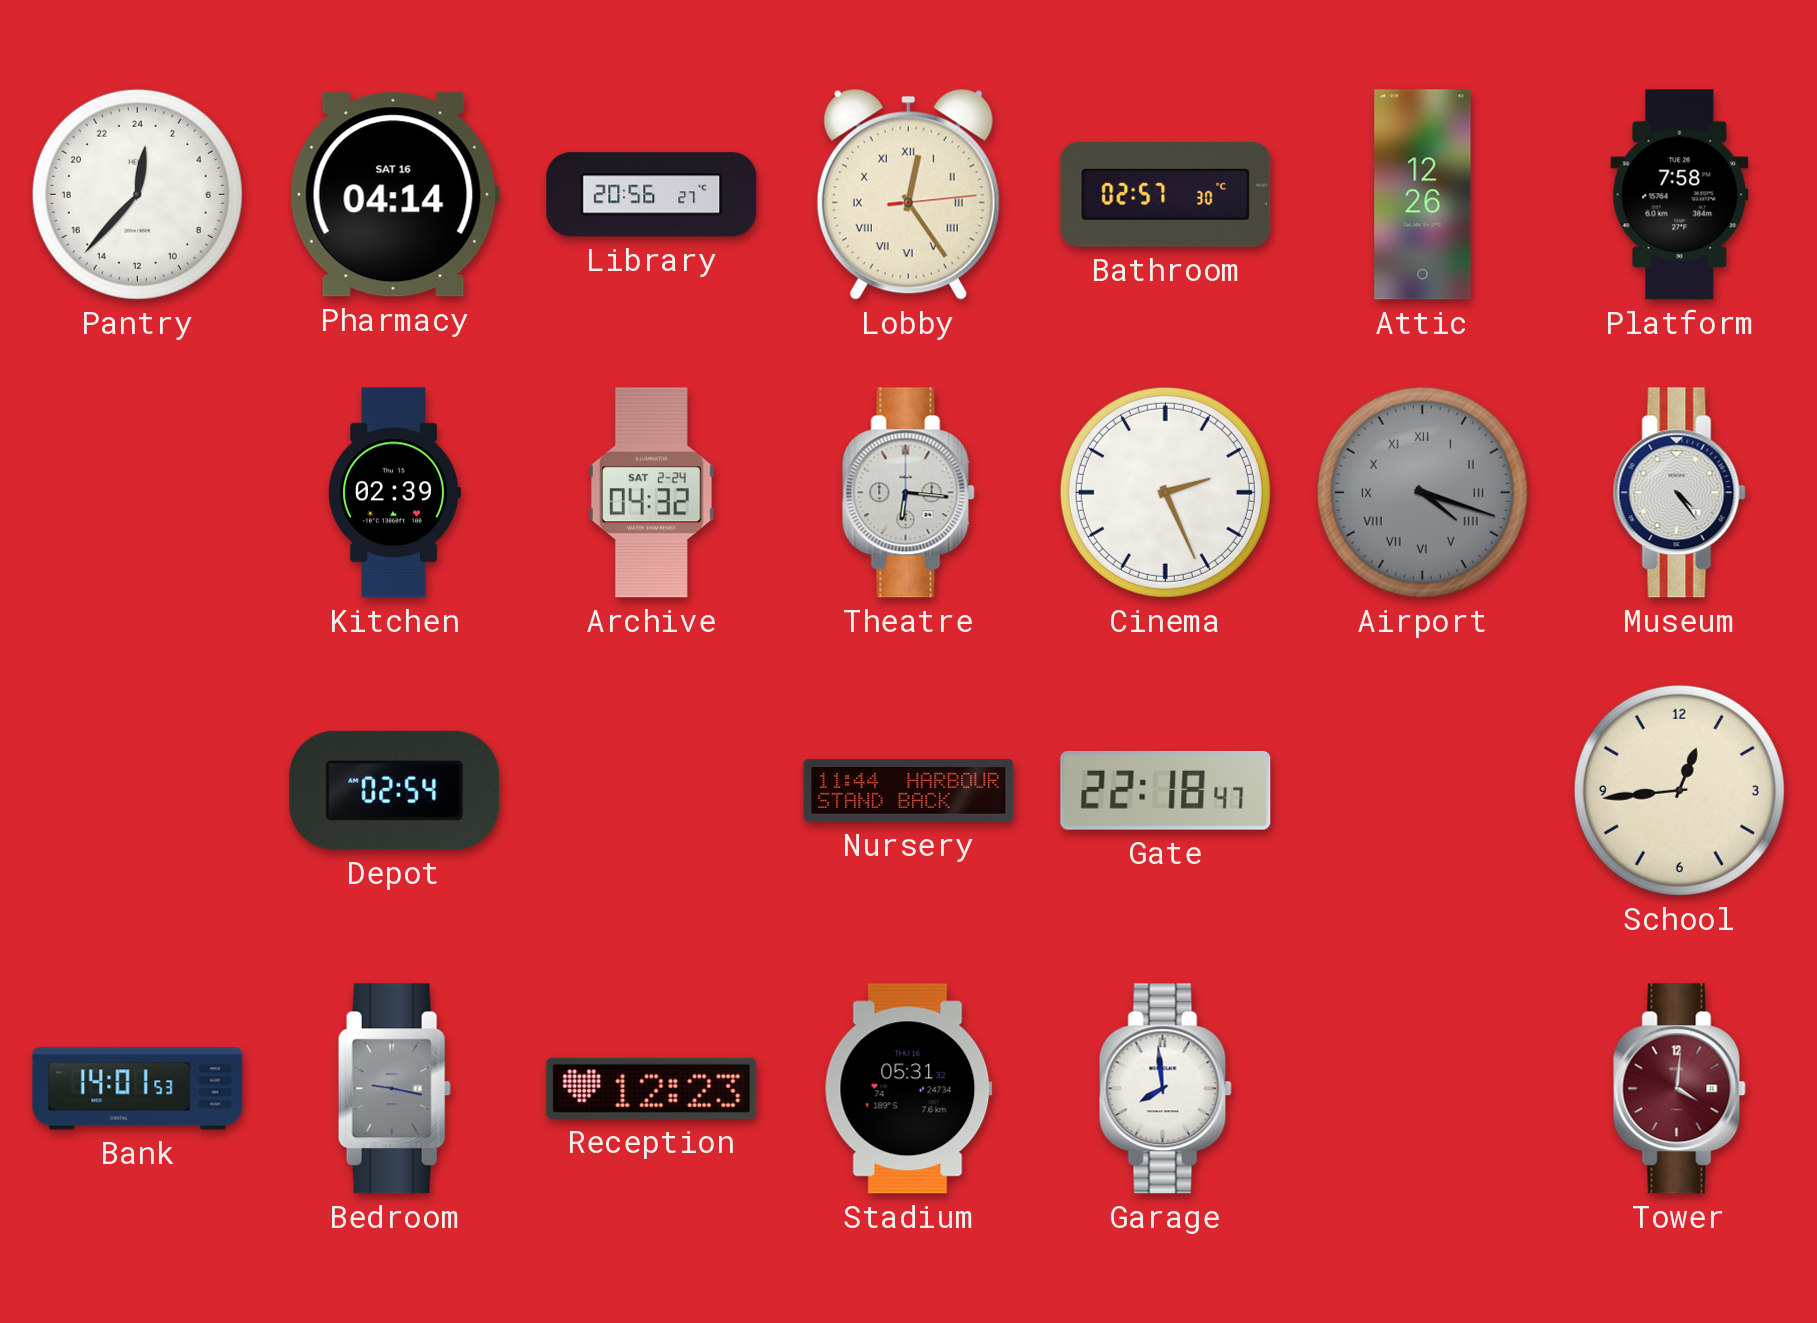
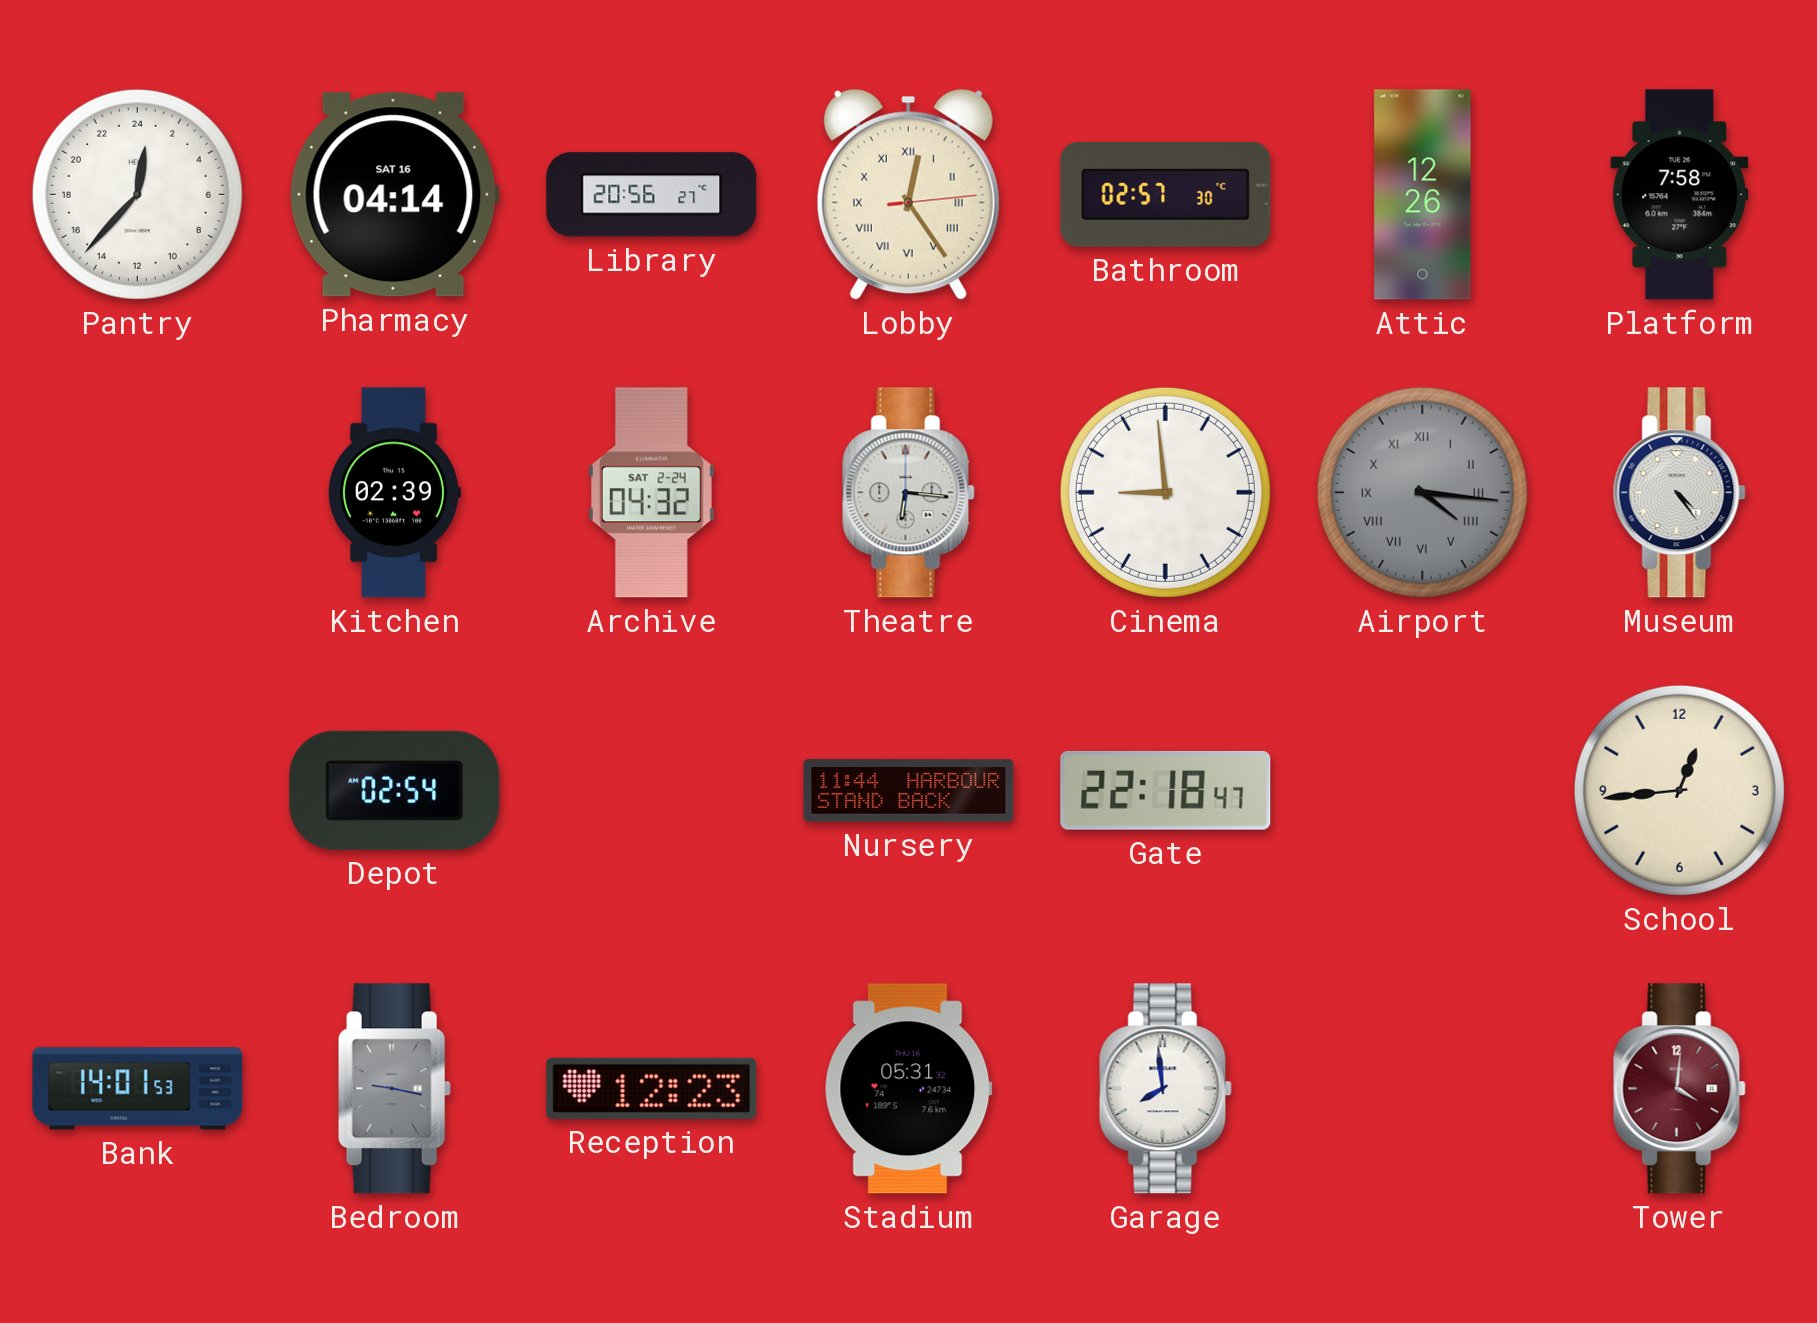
Cinema: 2:26 -> 8:59 (1165, 492)
Airport: 4:18 -> 4:16 (1422, 492)
